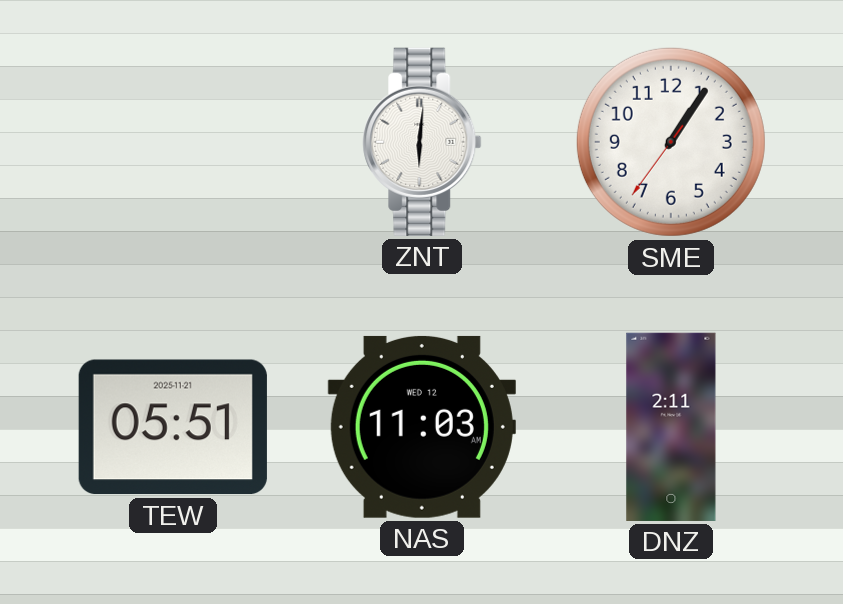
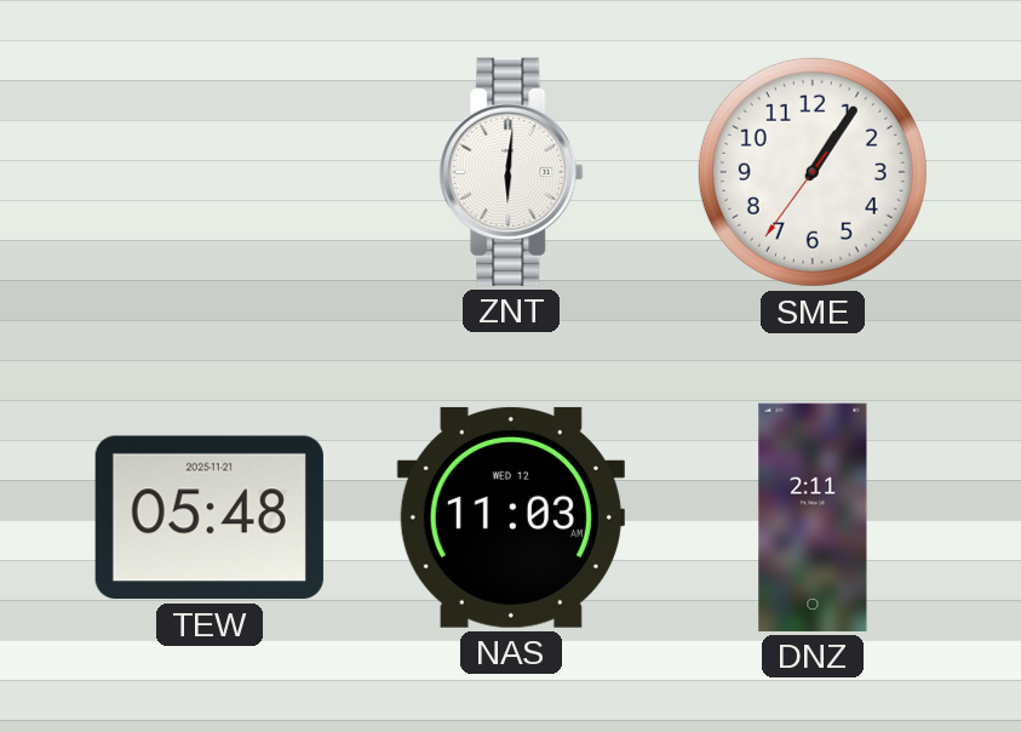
TEW: 05:51 -> 05:48 (210, 517)
